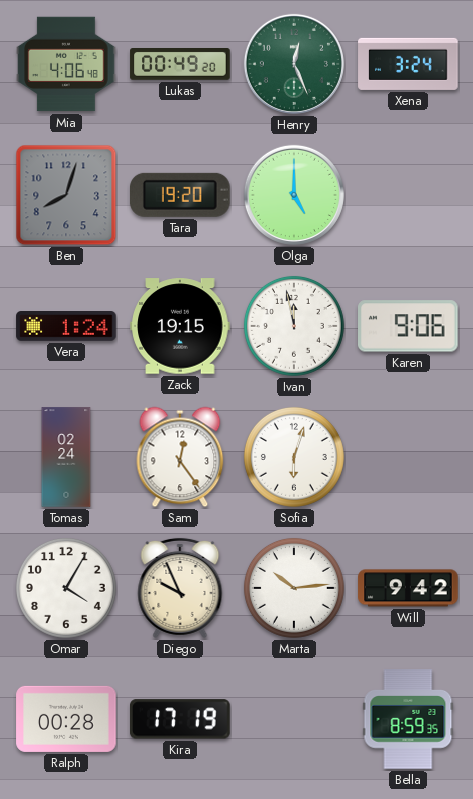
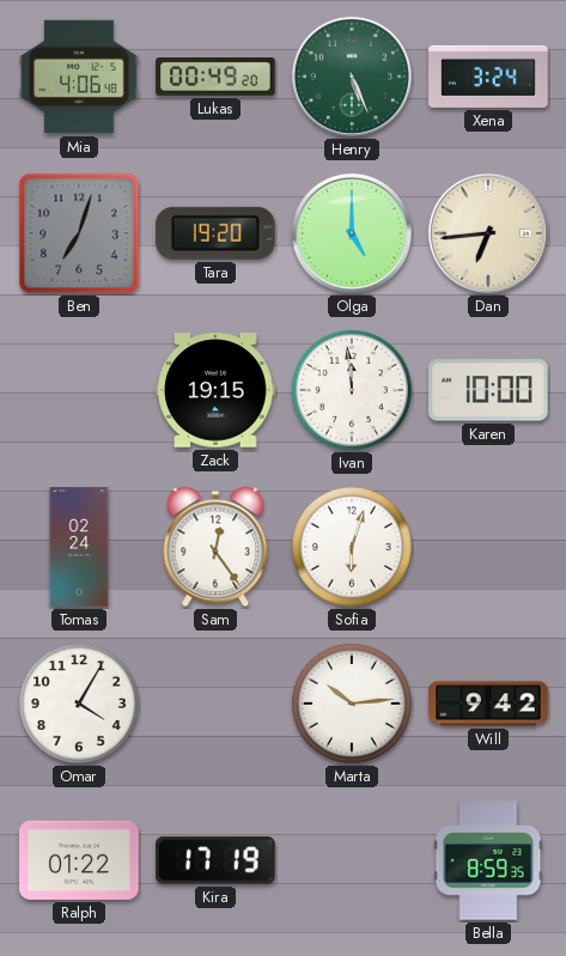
Henry: 12:26 -> 5:26 (352, 77)
Ben: 8:03 -> 7:03 (79, 233)
Dan: none -> 6:44 (488, 233)
Vera: 1:24 -> none (66, 327)
Ivan: 11:58 -> 11:59 (352, 390)
Karen: 9:06 -> 10:00 (489, 390)
Diego: 9:56 -> none (180, 588)
Ralph: 00:28 -> 01:22 (79, 860)
